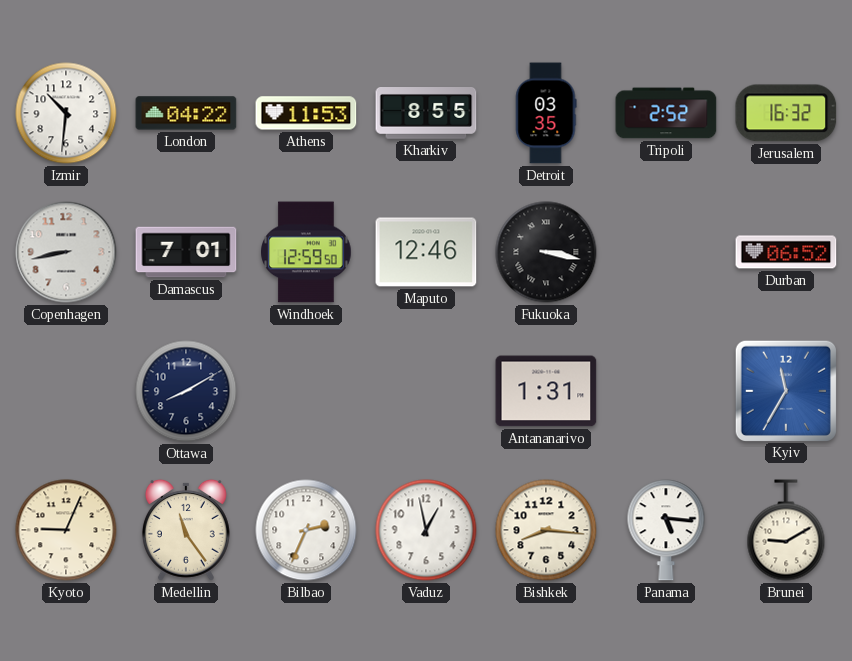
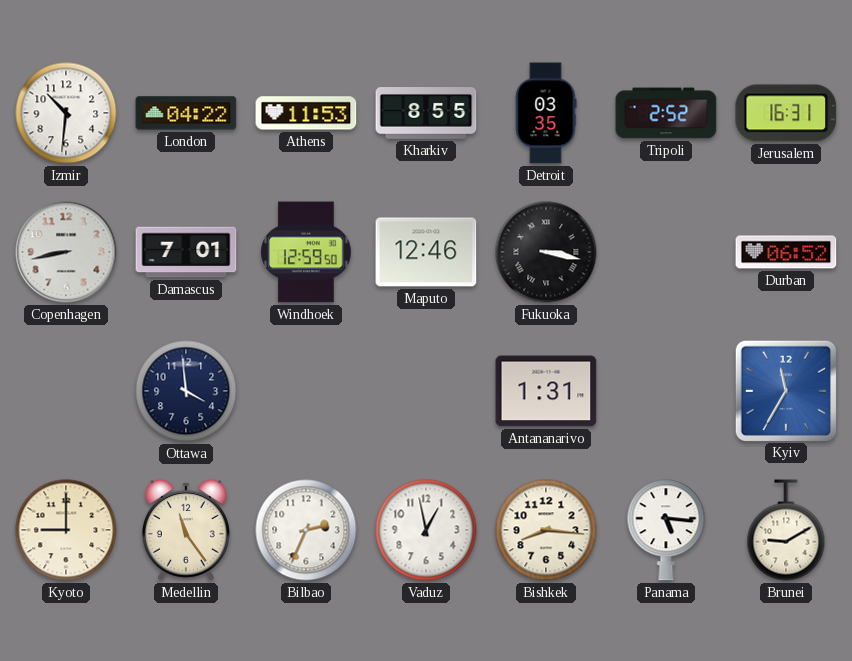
Jerusalem: 16:32 -> 16:31 (786, 113)
Ottawa: 8:10 -> 3:59 (186, 391)
Kyoto: 9:04 -> 9:00 (66, 530)
